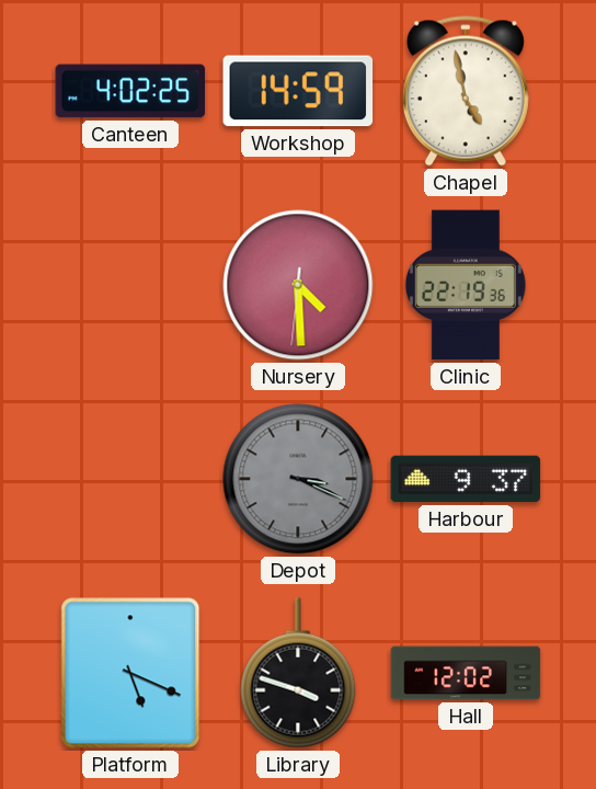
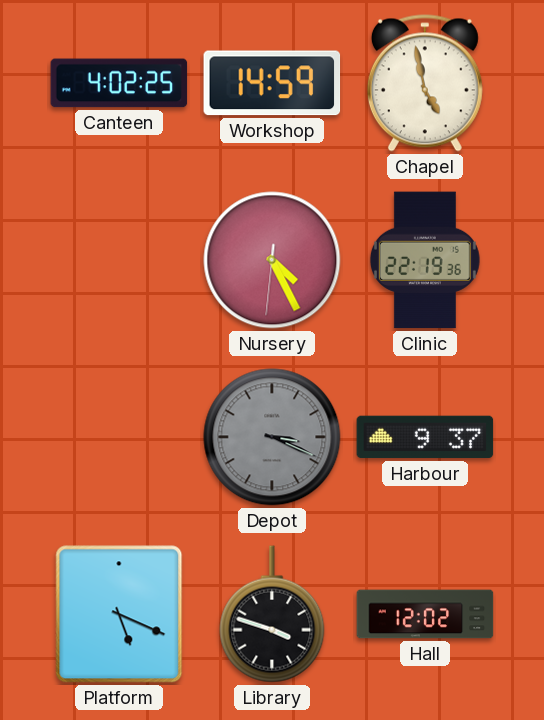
Nursery: 4:29 -> 4:25 (272, 260)
